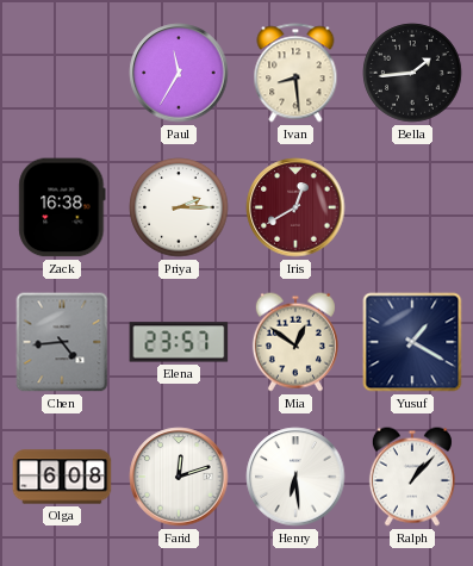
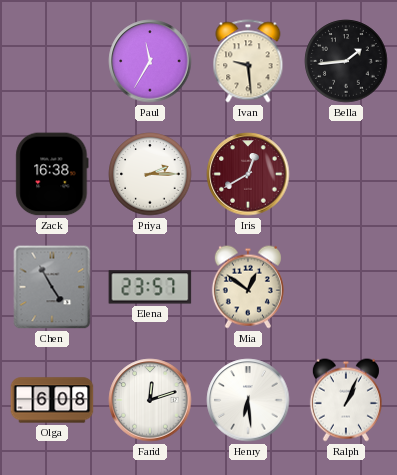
Ivan: 8:29 -> 9:29 (248, 61)
Chen: 4:44 -> 4:55 (52, 287)
Yusuf: 1:20 -> none (412, 342)
Ralph: 1:07 -> 1:04 (346, 400)
